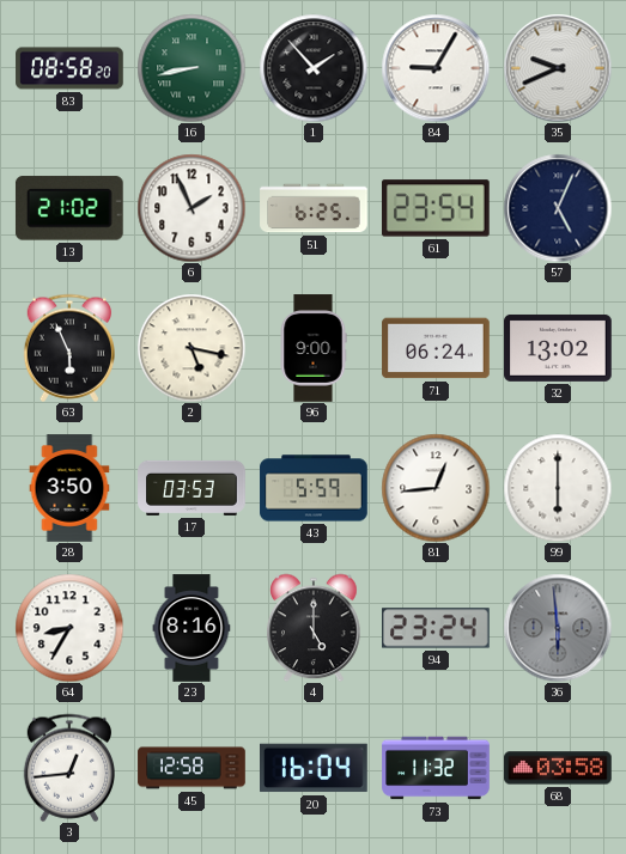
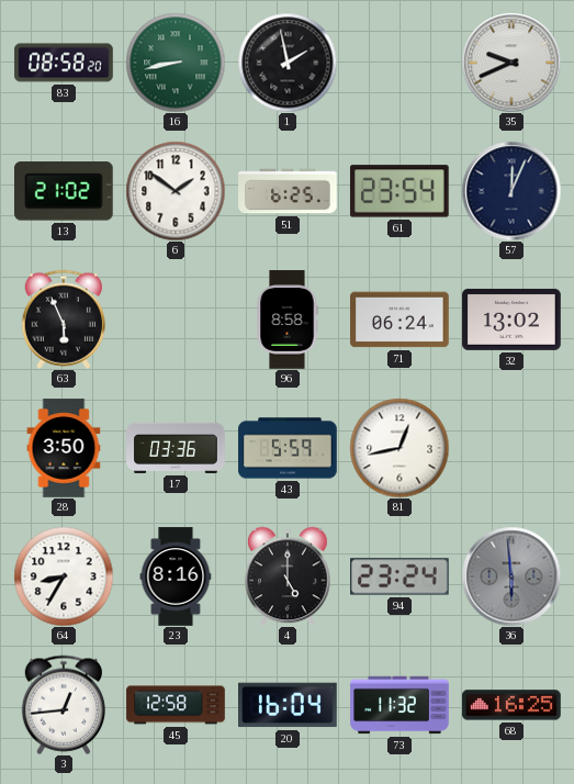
1: 1:53 -> 1:58 (288, 63)
84: 9:05 -> none (436, 68)
6: 1:56 -> 1:51 (176, 191)
57: 5:04 -> 12:04 (511, 191)
2: 5:17 -> none (192, 348)
96: 9:00 -> 8:58 (288, 320)
17: 03:53 -> 03:36 (176, 448)
81: 12:44 -> 12:43 (399, 448)
99: 6:00 -> none (558, 488)
68: 03:58 -> 16:25 (511, 705)
